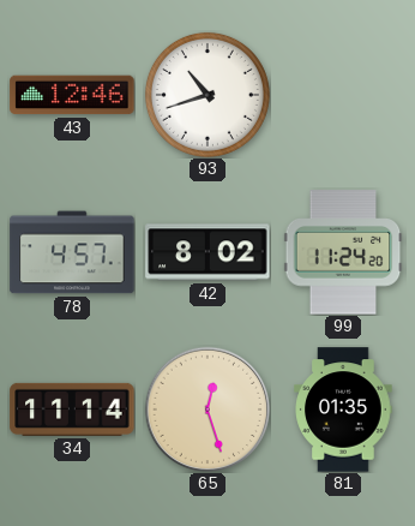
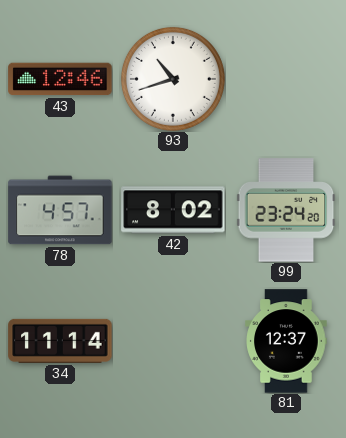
99: 11:24 -> 23:24 (286, 210)
65: 12:27 -> none (207, 410)
81: 01:35 -> 12:37 (286, 341)
